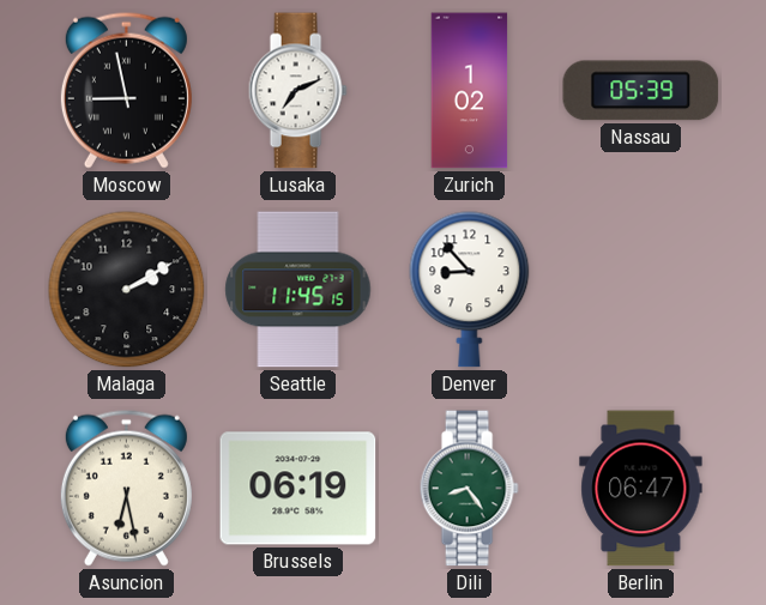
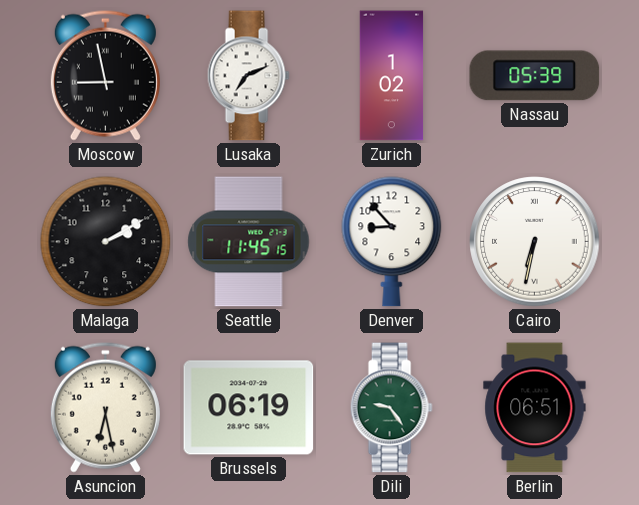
Cairo: none -> 6:32 (535, 242)
Dili: 8:24 -> 9:24 (391, 408)
Berlin: 06:47 -> 06:51 (535, 408)
